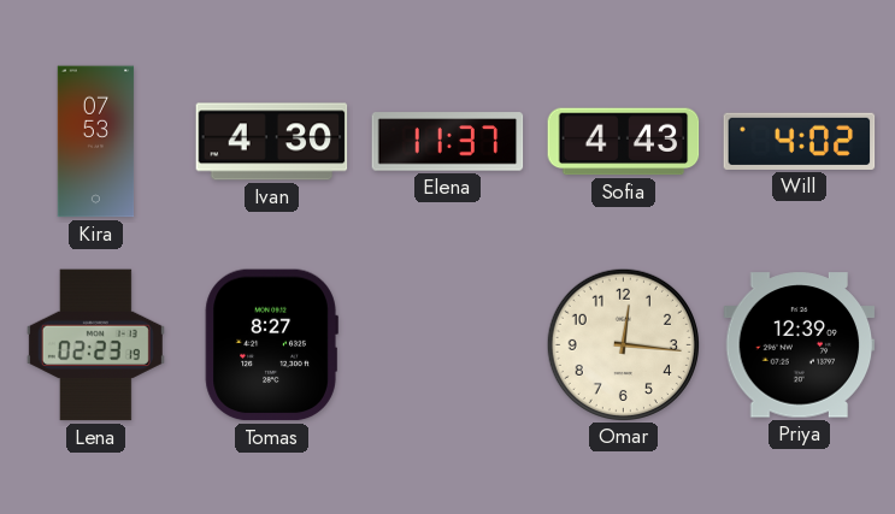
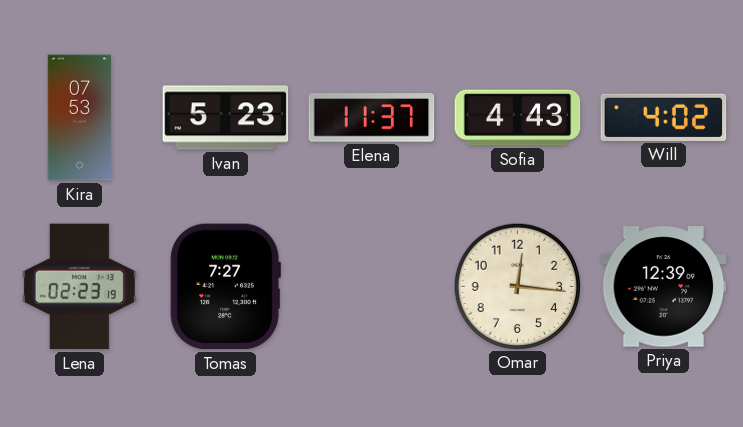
Ivan: 4:30 -> 5:23 (226, 118)
Tomas: 8:27 -> 7:27 (225, 287)
